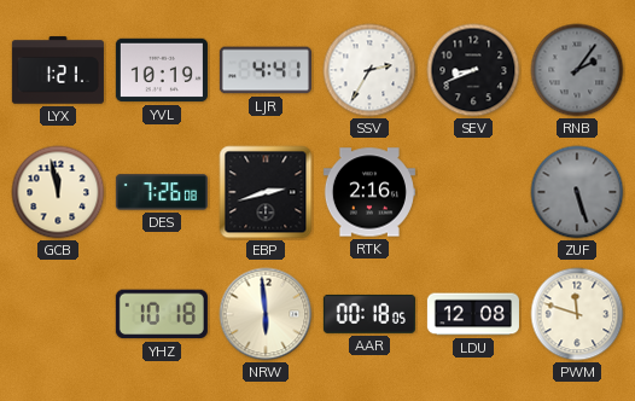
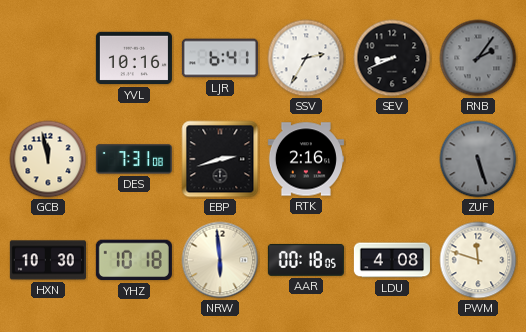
LYX: 1:21 -> none (58, 70)
YVL: 10:19 -> 10:16 (134, 58)
LJR: 4:41 -> 6:41 (220, 58)
DES: 7:26 -> 7:31 (134, 159)
HXN: none -> 10:30 (48, 260)
LDU: 12:08 -> 4:08 (392, 260)
